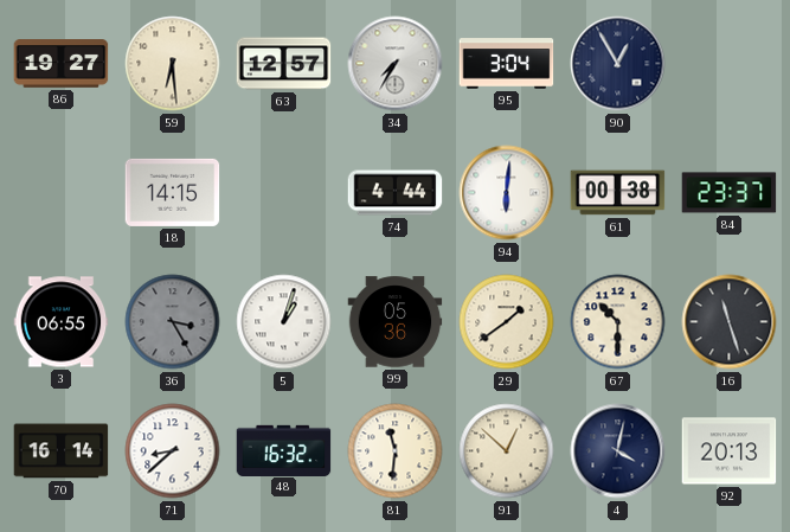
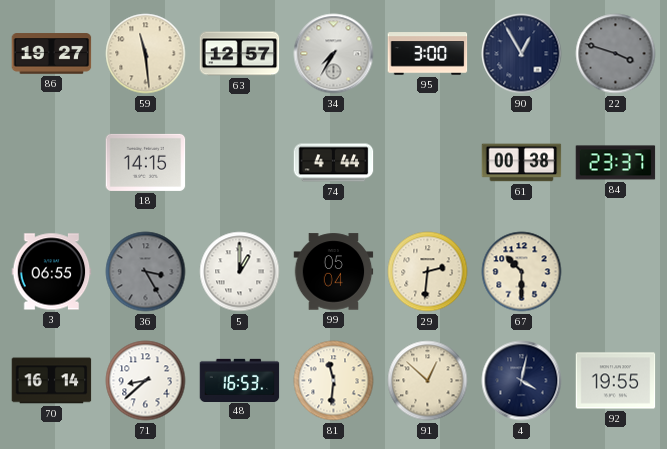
59: 6:29 -> 11:29 (146, 54)
95: 3:04 -> 3:00 (428, 54)
22: none -> 3:48 (616, 54)
94: 6:01 -> none (507, 193)
5: 1:03 -> 1:00 (240, 272)
99: 05:36 -> 05:04 (334, 272)
29: 1:39 -> 2:31 (428, 272)
16: 11:27 -> none (730, 322)
48: 16:32 -> 16:53 (240, 380)
92: 20:13 -> 19:55 (616, 381)
